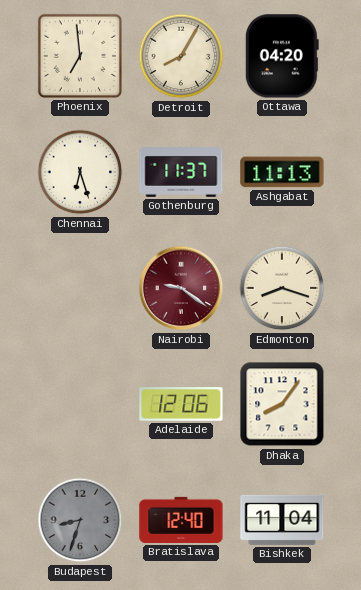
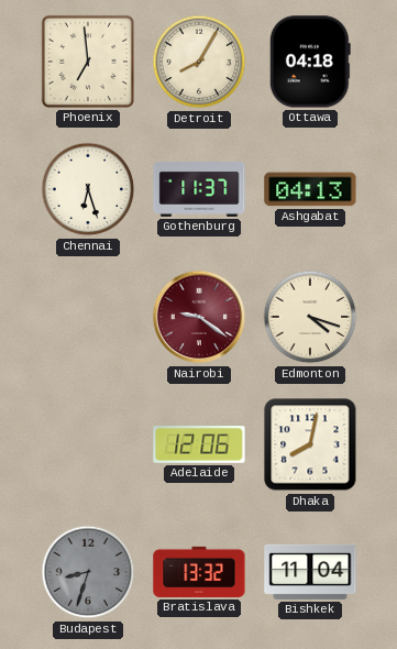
Ottawa: 04:20 -> 04:18 (310, 62)
Ashgabat: 11:13 -> 04:13 (310, 189)
Edmonton: 8:18 -> 4:18 (310, 317)
Dhaka: 8:06 -> 8:02 (310, 444)
Bratislava: 12:40 -> 13:32 (199, 572)
